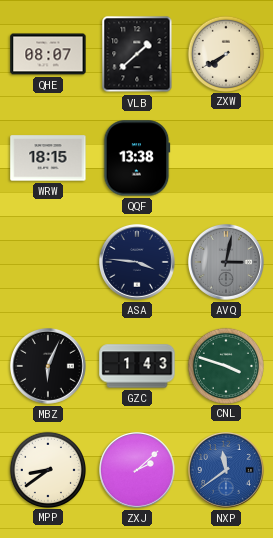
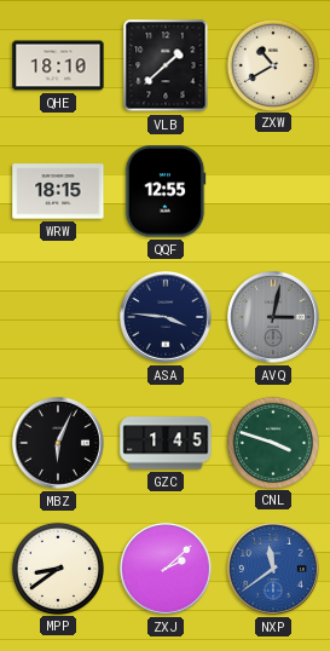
QHE: 08:07 -> 18:10 (58, 65)
ZXW: 7:40 -> 10:40 (272, 64)
QQF: 13:38 -> 12:55 (166, 191)
GZC: 1:43 -> 1:45 (166, 443)
